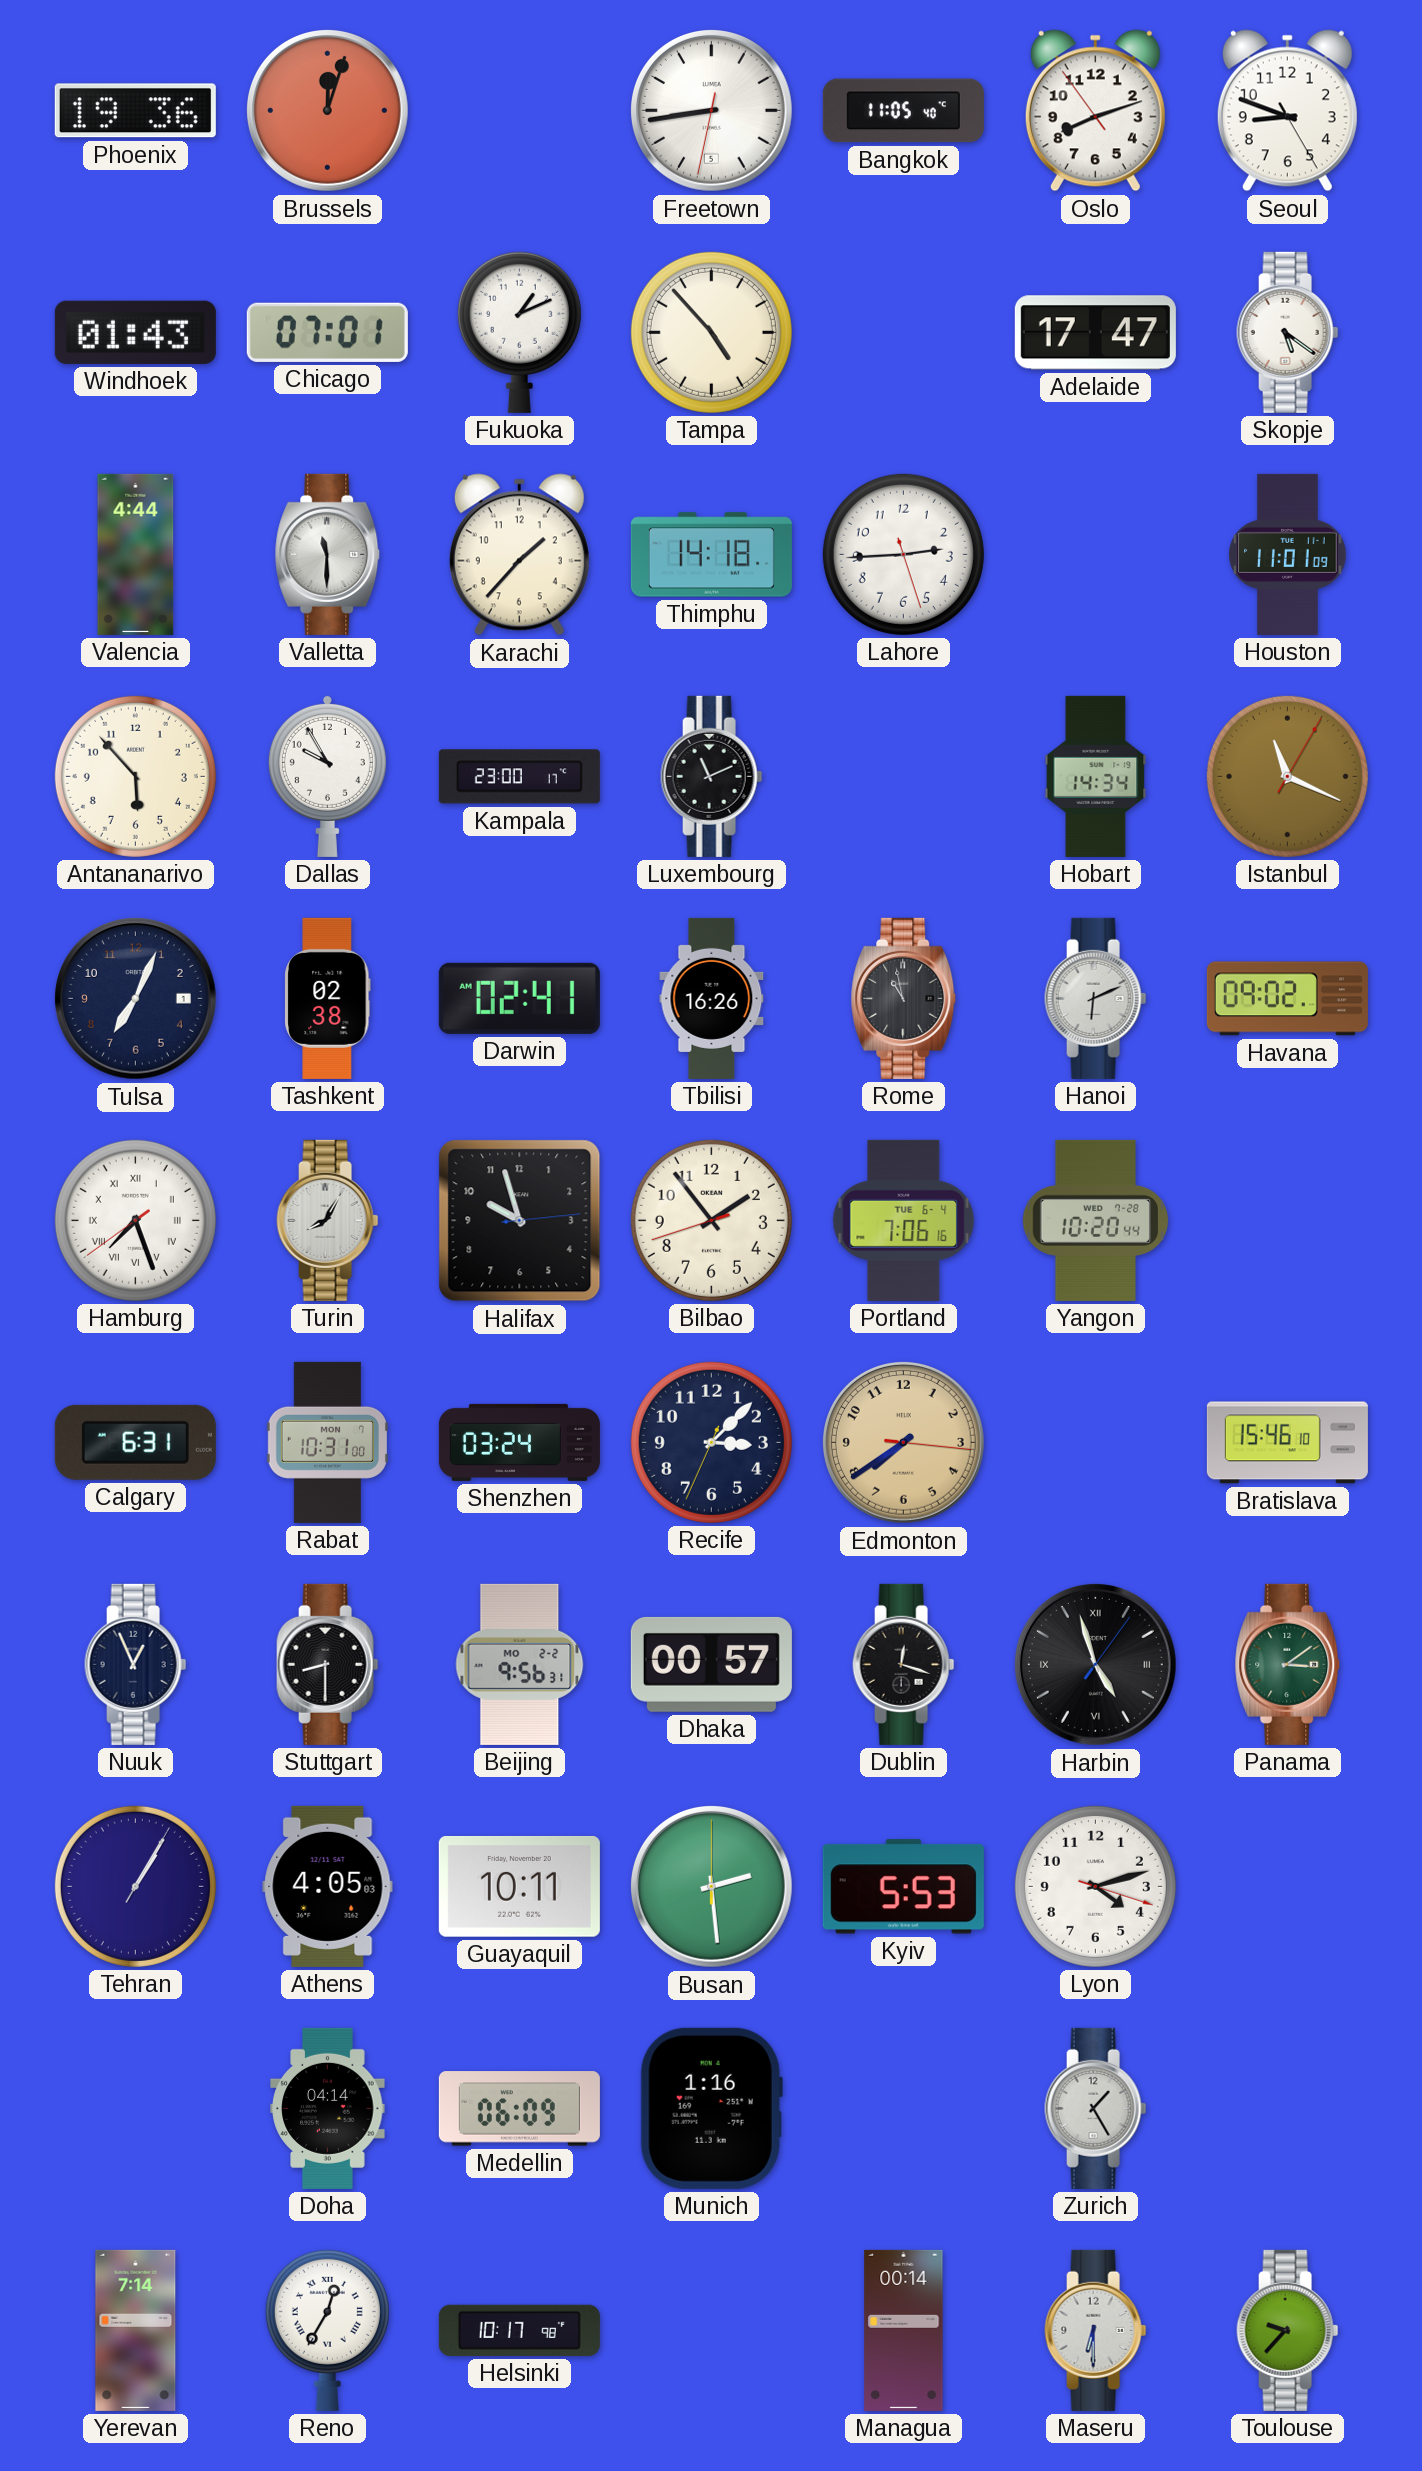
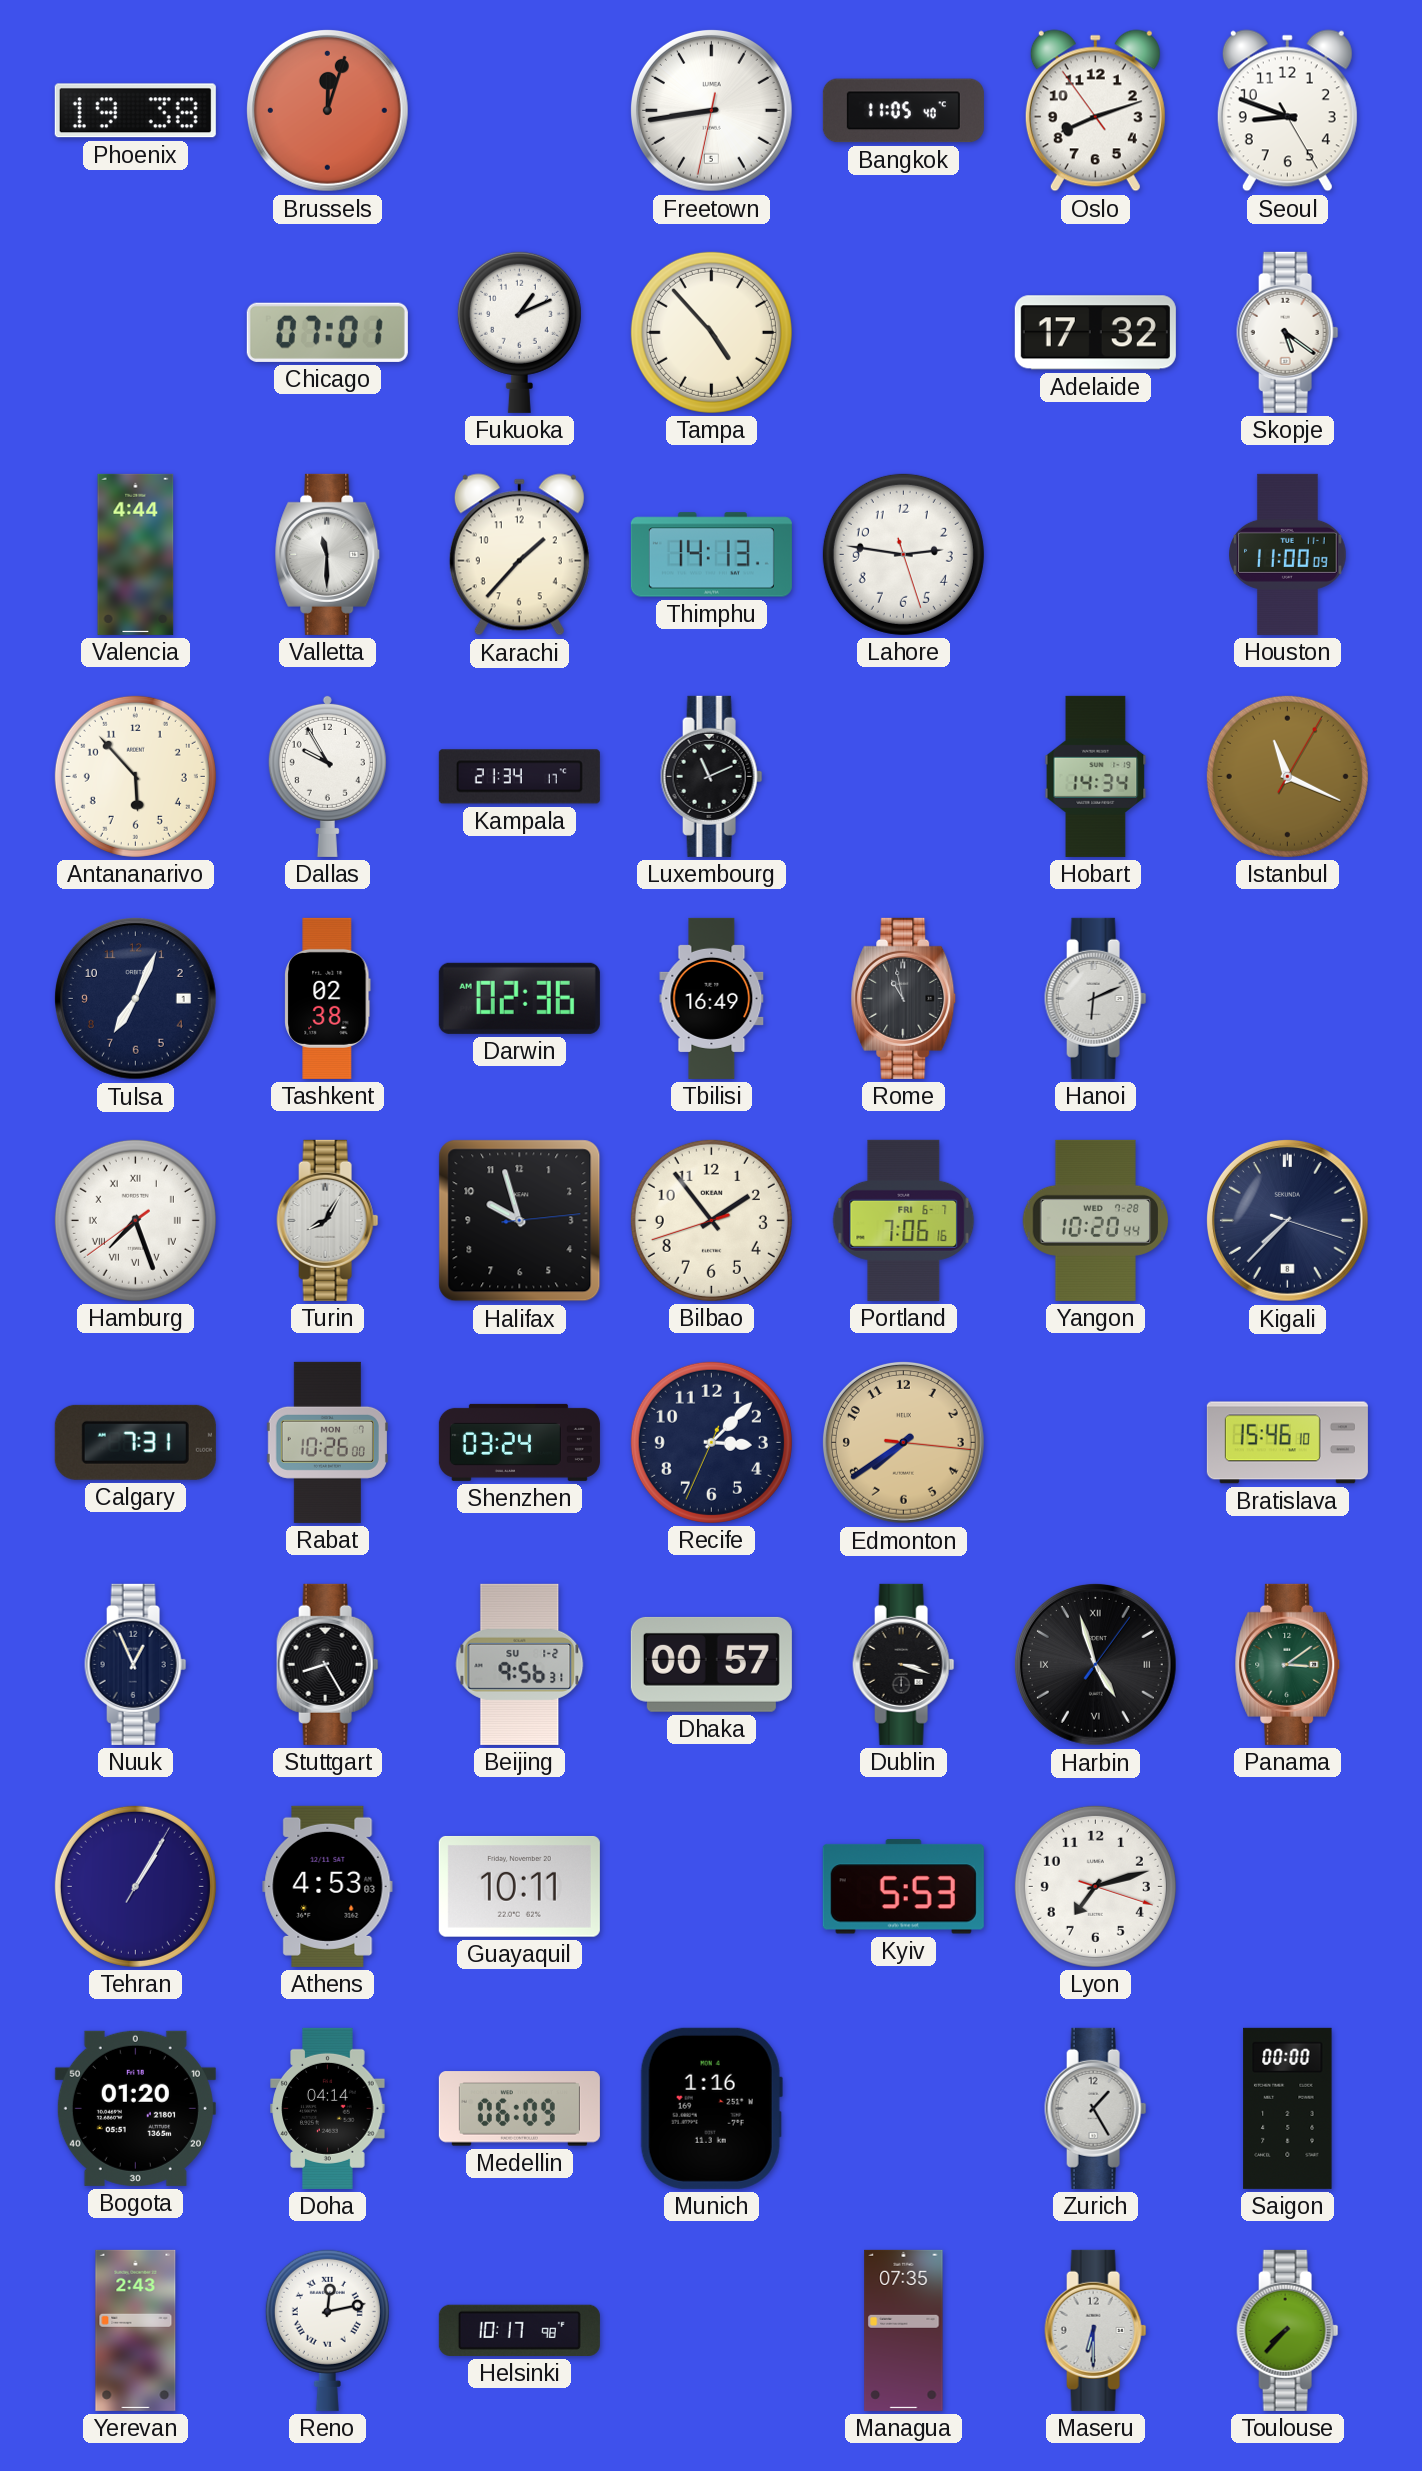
Phoenix: 19:36 -> 19:38 (135, 111)
Windhoek: 01:43 -> none (135, 332)
Adelaide: 17:47 -> 17:32 (1095, 333)
Thimphu: 14:18 -> 14:13 (711, 555)
Lahore: 2:44 -> 2:46 (903, 554)
Houston: 11:01 -> 11:00 (1288, 554)
Kampala: 23:00 -> 21:34 (519, 777)
Darwin: 02:41 -> 02:36 (519, 998)
Tbilisi: 16:26 -> 16:49 (712, 998)
Havana: 09:02 -> none (1287, 999)
Portland date: TUE 6-4 -> FRI 6-7 (904, 1220)
Kigali: none -> 7:37 (1287, 1220)
Calgary: 6:31 -> 7:31 (135, 1442)
Rabat: 10:31 -> 10:26 (327, 1442)
Stuttgart: 8:30 -> 8:25 (328, 1664)
Beijing date: MO 2-2 -> SU 1-2 (520, 1664)
Dublin: 12:18 -> 3:18 (904, 1664)
Athens: 4:05 -> 4:53 (328, 1886)
Busan: 2:29 -> none (711, 1886)
Lyon: 4:12 -> 7:12 (1095, 1886)
Bogota: none -> 01:20 (135, 2108)
Saigon: none -> 00:00 (1288, 2108)
Yerevan: 7:14 -> 2:43 (136, 2330)
Reno: 12:35 -> 12:13 (327, 2330)
Managua: 00:14 -> 07:35 (904, 2330)
Toulouse: 9:37 -> 7:37 (1288, 2330)
